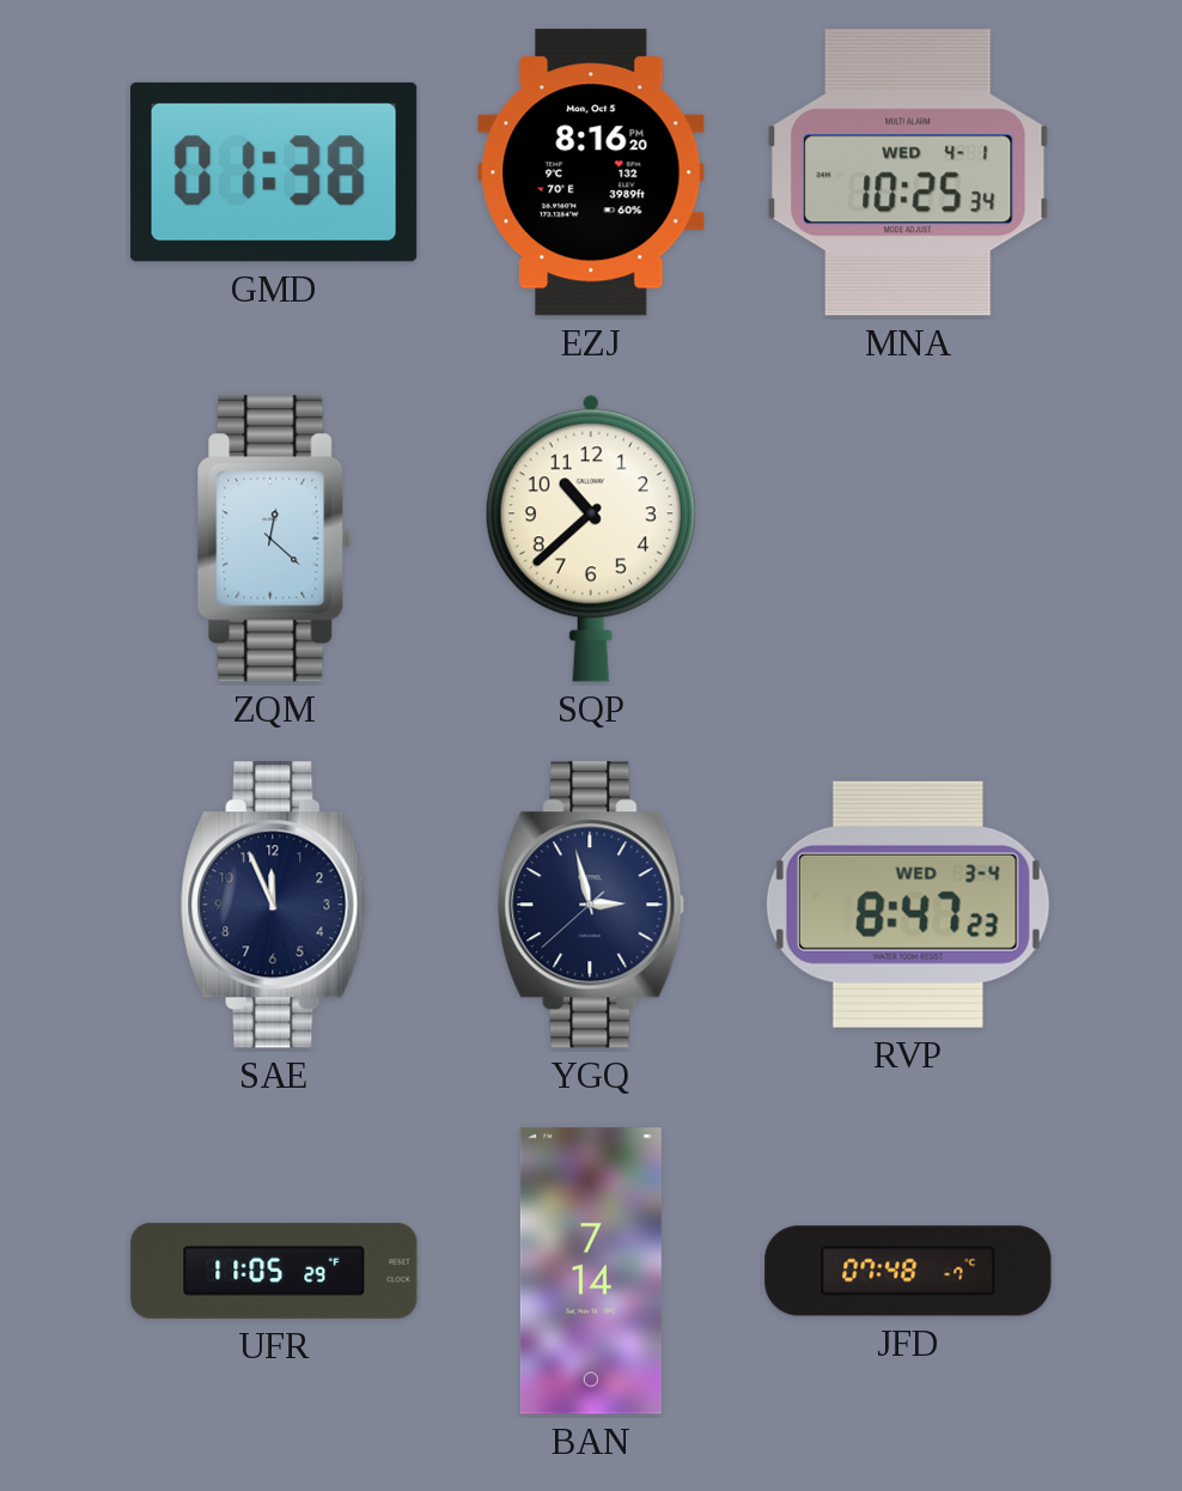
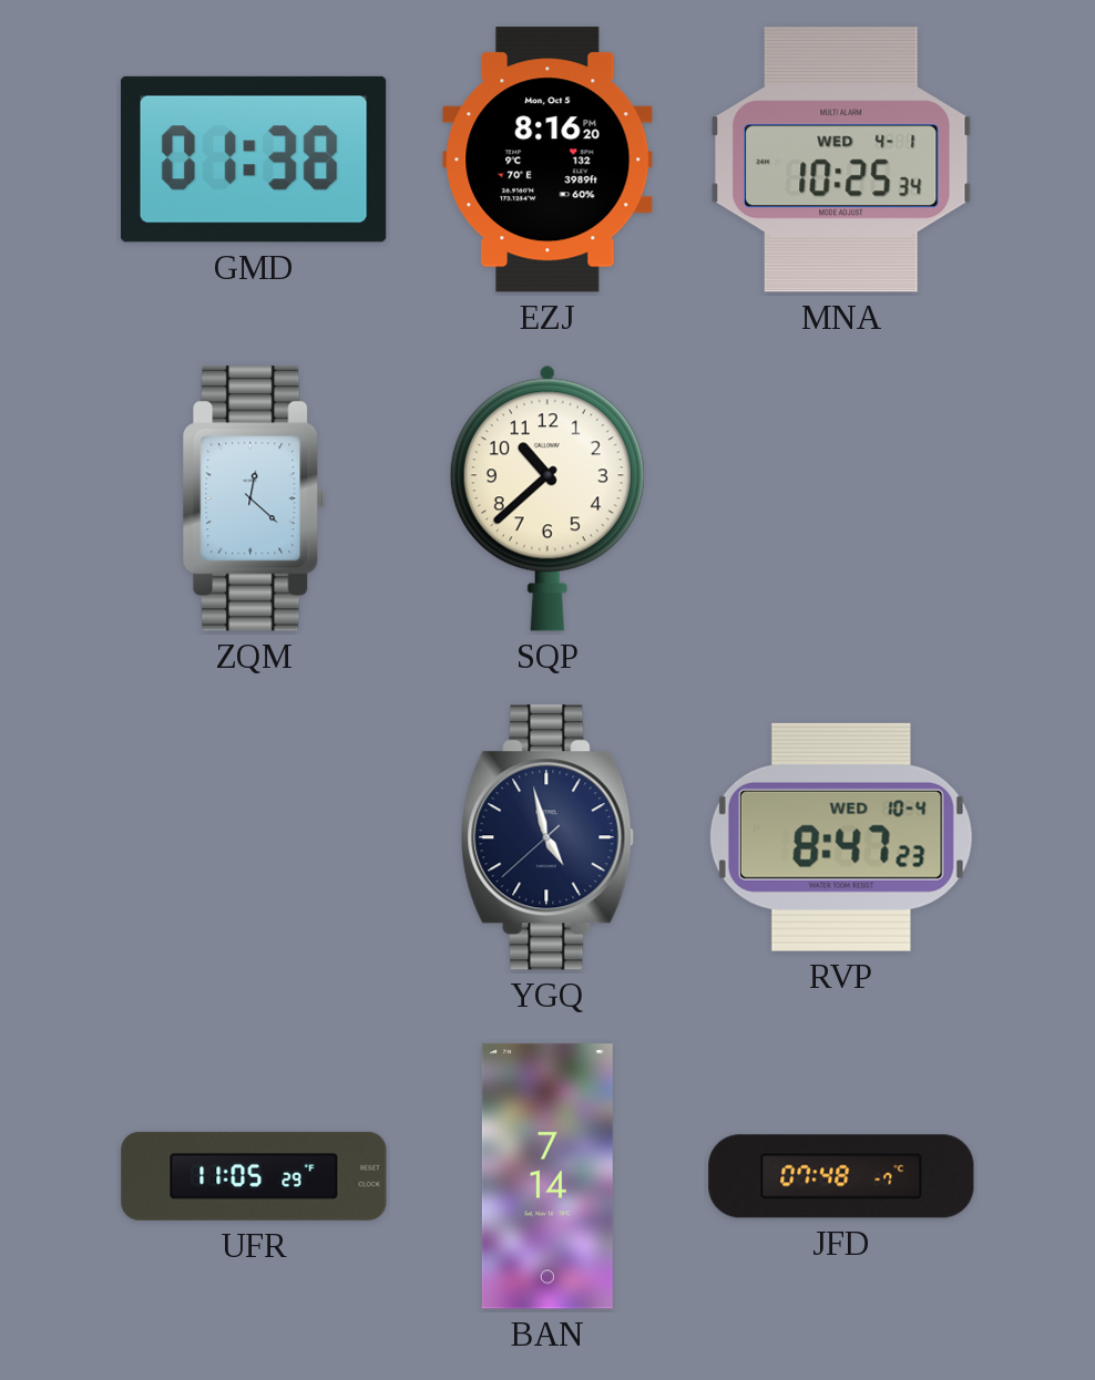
SAE: 11:56 -> none (274, 905)
YGQ: 2:57 -> 4:57 (547, 837)
RVP date: WED 3-4 -> WED 10-4 (841, 837)
